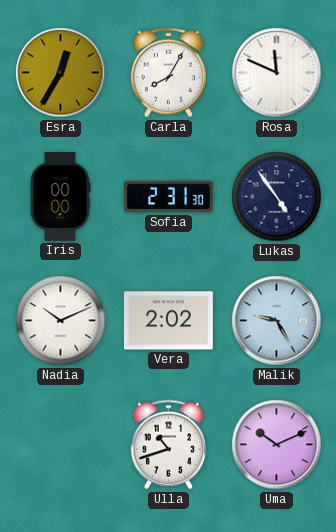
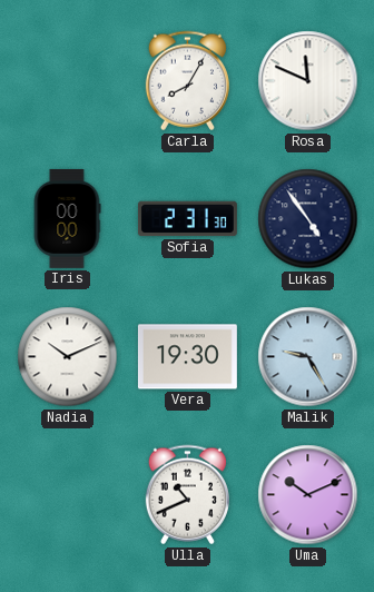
Esra: 12:35 -> none (61, 73)
Vera: 2:02 -> 19:30 (187, 357)
Ulla: 10:42 -> 10:41 (187, 495)
